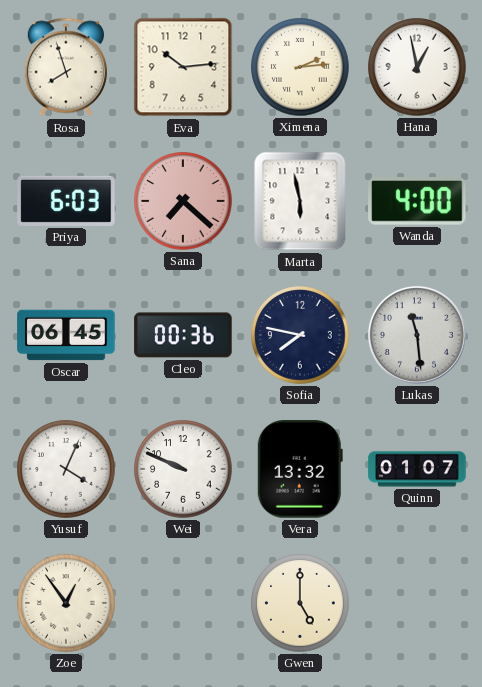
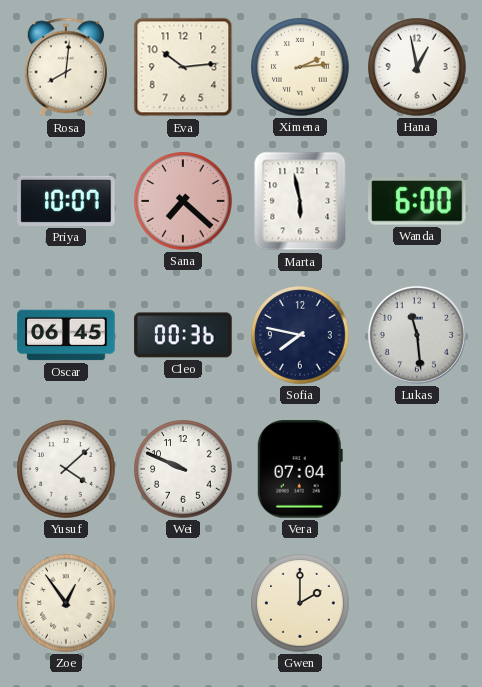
Rosa: 7:57 -> 8:01 (65, 67)
Priya: 6:03 -> 10:07 (66, 201)
Wanda: 4:00 -> 6:00 (417, 202)
Yusuf: 4:04 -> 4:08 (66, 469)
Vera: 13:32 -> 07:04 (300, 469)
Quinn: 01:07 -> none (417, 469)
Gwen: 5:00 -> 2:00 (300, 603)
